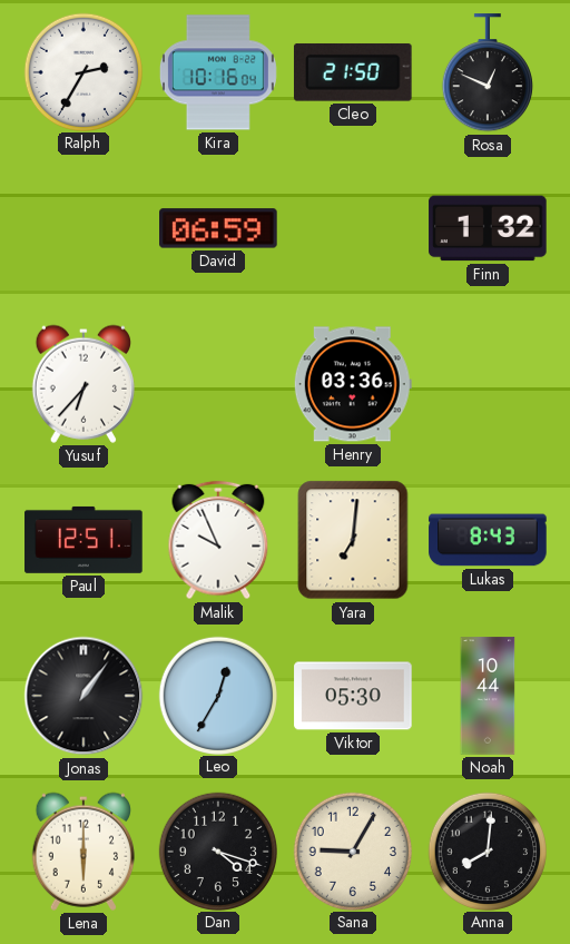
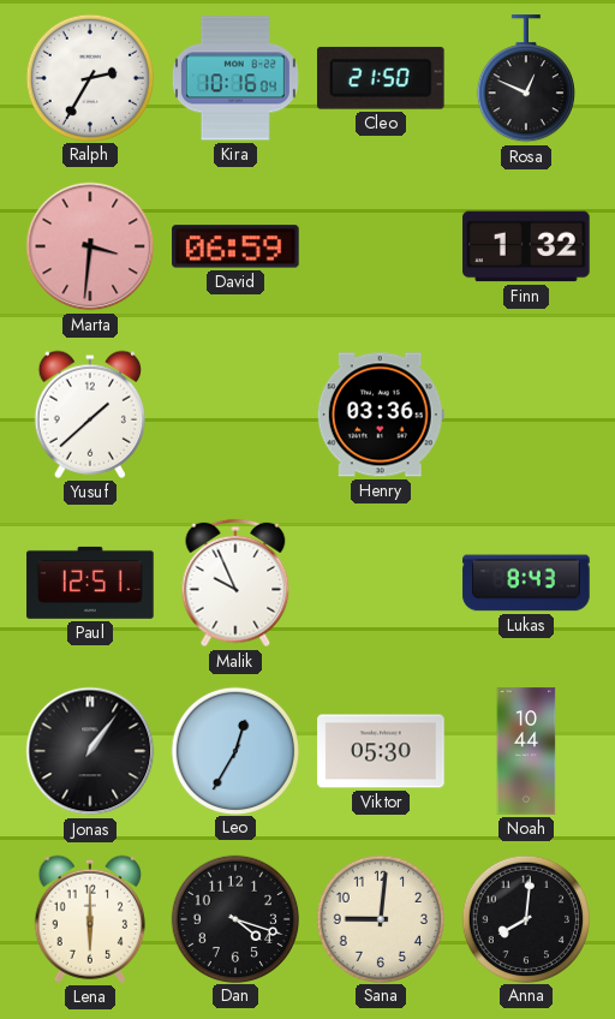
Marta: none -> 3:31 (90, 246)
Yusuf: 6:37 -> 1:38 (89, 415)
Yara: 7:01 -> none (353, 540)
Sana: 9:05 -> 9:01 (380, 918)
